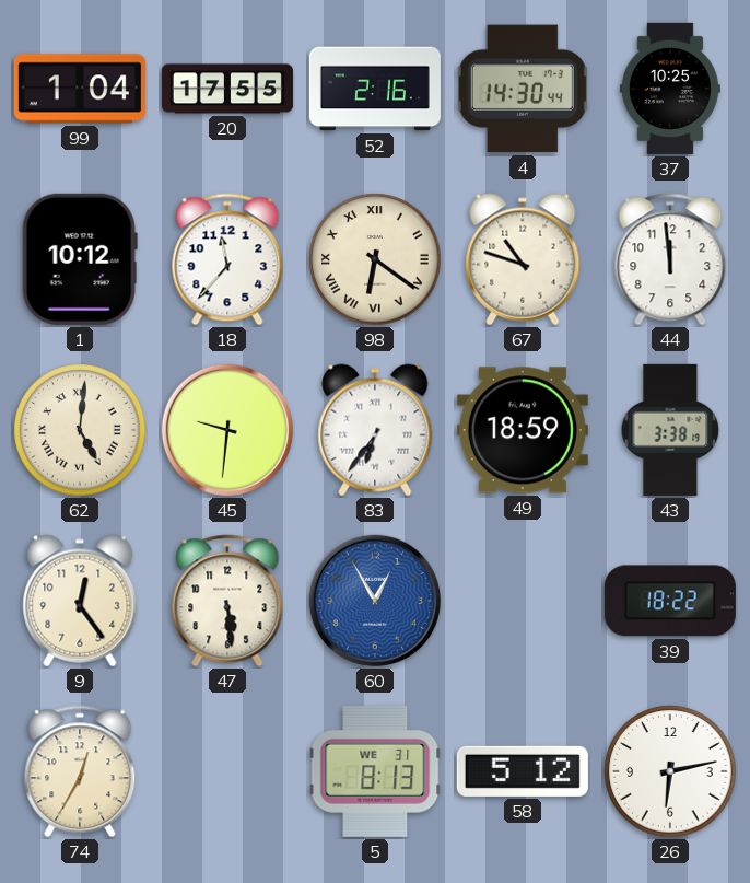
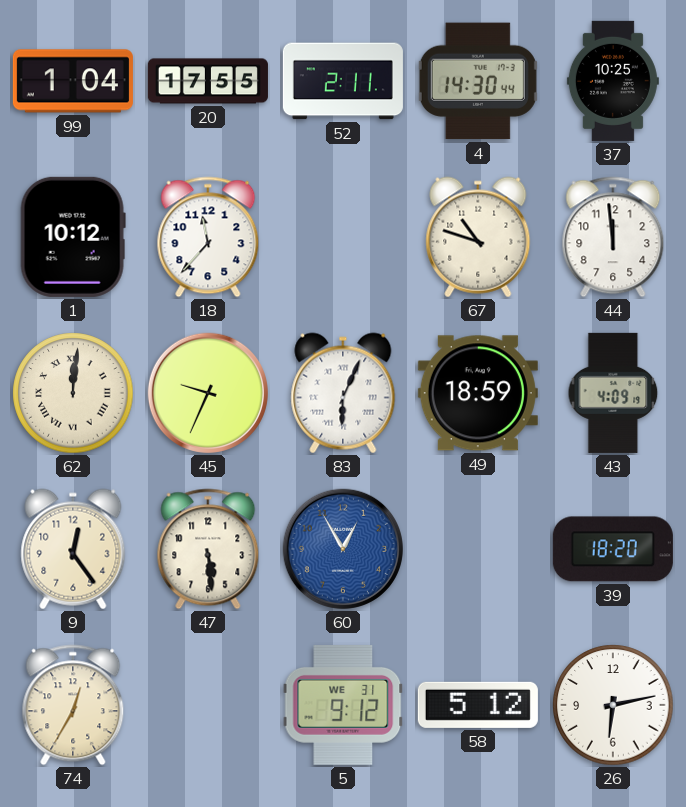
52: 2:16 -> 2:11 (343, 81)
98: 6:21 -> none (375, 259)
62: 5:01 -> 12:01 (73, 393)
45: 9:31 -> 9:34 (208, 393)
83: 6:36 -> 6:04 (343, 393)
43: 3:38 -> 4:09 (613, 393)
39: 18:22 -> 18:20 (613, 549)
5: 8:13 -> 9:12 (343, 705)
